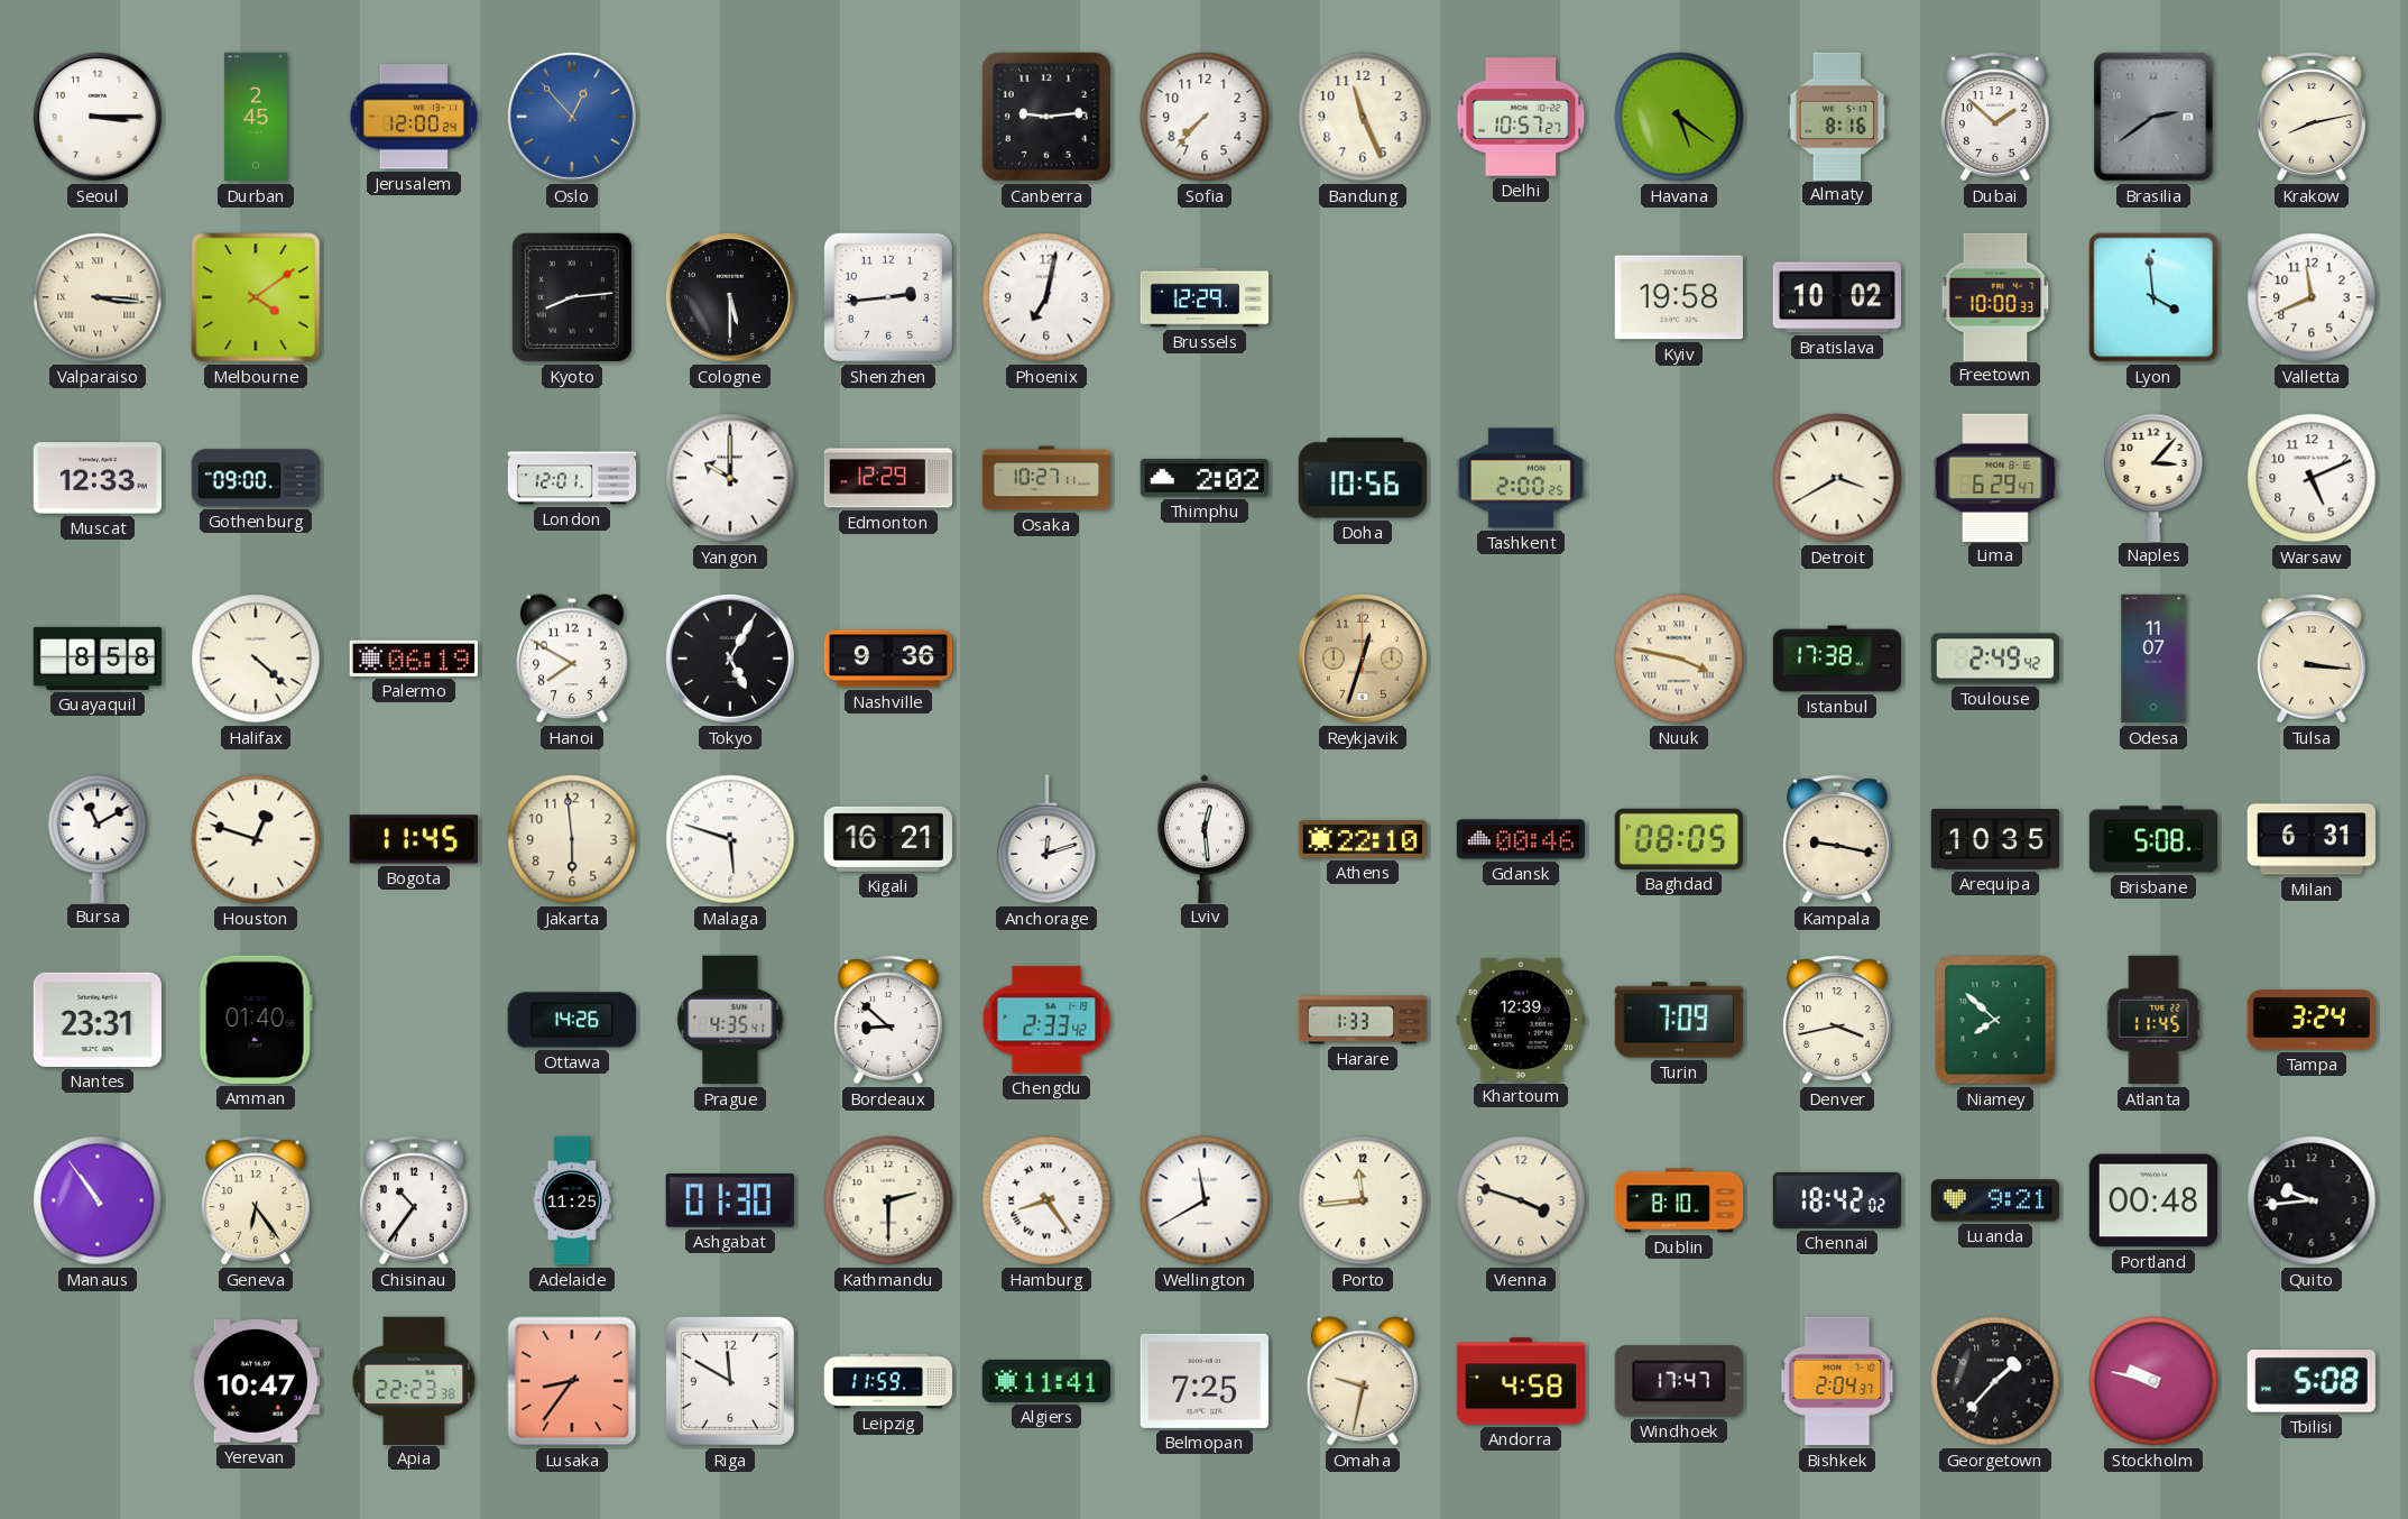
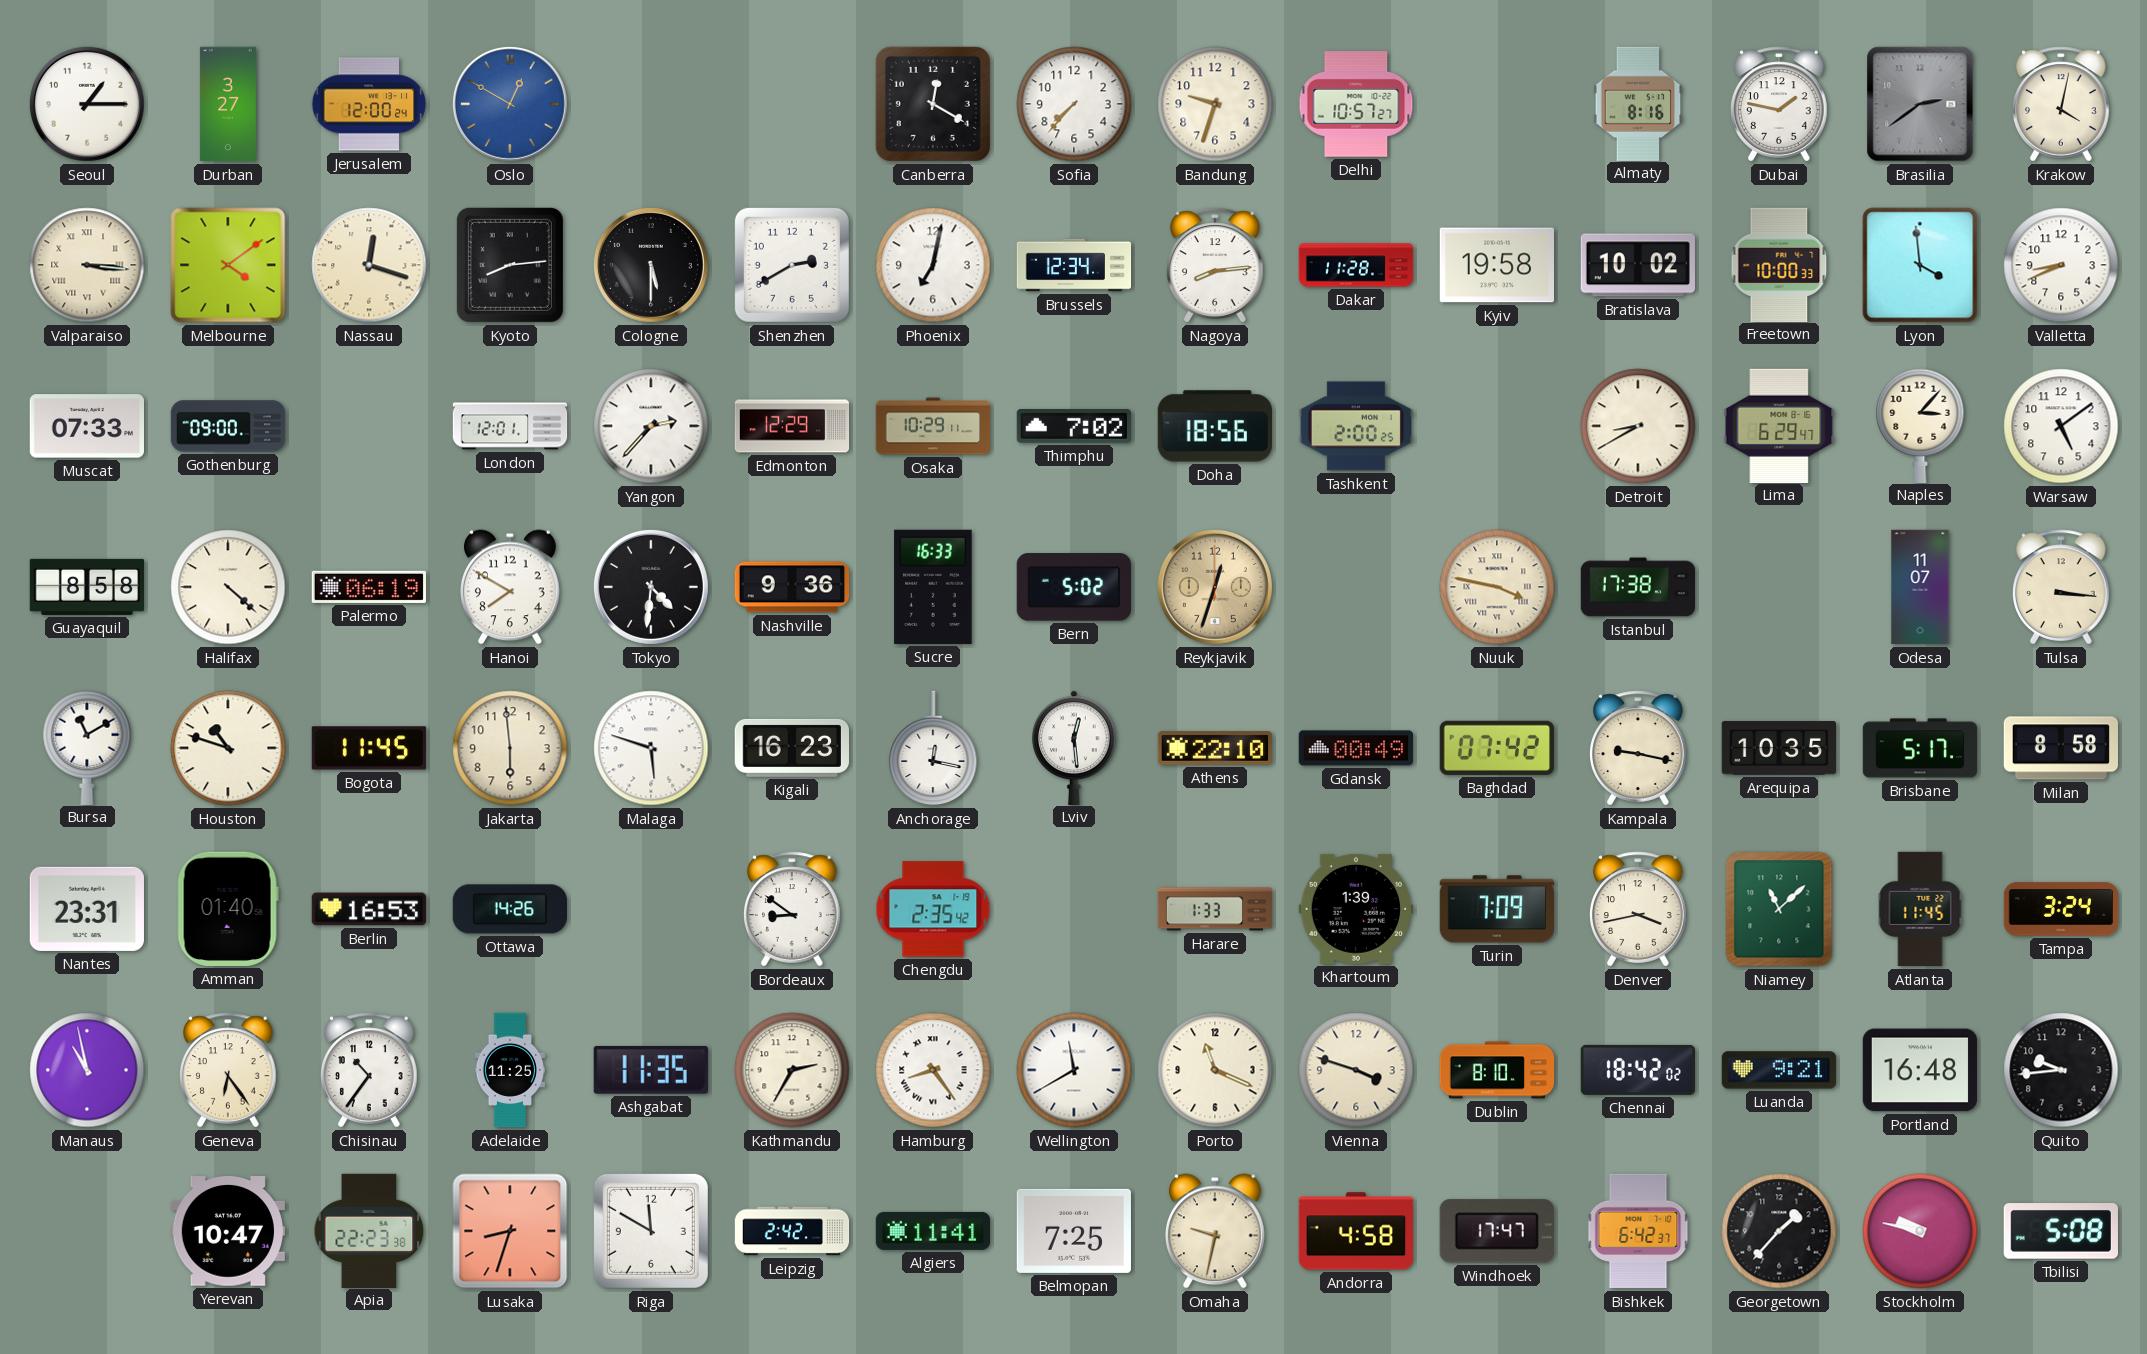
Seoul: 3:15 -> 1:15 (87, 104)
Durban: 2:45 -> 3:27 (228, 104)
Oslo: 12:53 -> 12:50 (510, 104)
Canberra: 9:14 -> 12:20 (933, 104)
Bandung: 11:26 -> 9:33 (1215, 104)
Havana: 5:21 -> none (1679, 117)
Dubai: 1:52 -> 1:47 (1779, 104)
Krakow: 8:13 -> 4:02 (2061, 104)
Nassau: none -> 12:18 (369, 265)
Shenzhen: 2:44 -> 2:40 (792, 265)
Brussels: 12:29 -> 12:34 (1074, 265)
Nagoya: none -> 8:14 (1215, 265)
Dakar: none -> 11:28 (1356, 265)
Valletta: 11:41 -> 8:41 (2061, 265)
Muscat: 12:33 -> 07:33 (86, 426)
Yangon: 10:00 -> 2:37 (651, 426)
Osaka: 10:27 -> 10:29 (933, 426)
Thimphu: 2:02 -> 7:02 (1073, 426)
Doha: 10:56 -> 18:56 (1214, 426)
Detroit: 3:40 -> 8:40 (1638, 426)
Warsaw: 5:11 -> 5:09 (2061, 426)
Tokyo: 5:05 -> 4:31 (651, 587)
Sucre: none -> 16:33 (933, 587)
Bern: none -> 5:02 (1074, 587)
Toulouse: 2:49 -> none (1995, 659)
Houston: 12:48 -> 10:48 (228, 748)
Kigali: 16:21 -> 16:23 (791, 748)
Anchorage: 12:12 -> 12:17 (933, 748)
Gdansk: 00:46 -> 00:49 (1355, 748)
Baghdad: 08:05 -> 07:42 (1497, 748)
Brisbane: 5:08 -> 5:17 (1920, 748)
Milan: 6:31 -> 8:58 (2060, 748)
Berlin: none -> 16:53 (369, 909)
Prague: 4:35 -> none (730, 1020)
Bordeaux: 8:52 -> 8:51 (792, 909)
Chengdu: 2:33 -> 2:35 (933, 909)
Khartoum: 12:39 -> 1:39 (1355, 909)
Niamey: 7:52 -> 11:08 (1779, 909)
Manaus: 10:54 -> 10:58 (87, 1070)
Ashgabat: 01:30 -> 11:35 (651, 1070)
Kathmandu: 2:30 -> 2:35 (792, 1070)
Porto: 11:44 -> 11:19 (1215, 1070)
Portland: 00:48 -> 16:48 (1919, 1070)
Lusaka: 8:36 -> 8:33 (510, 1231)
Leipzig: 11:59 -> 2:42 (792, 1231)
Bishkek: 2:04 -> 6:42 (1638, 1231)
